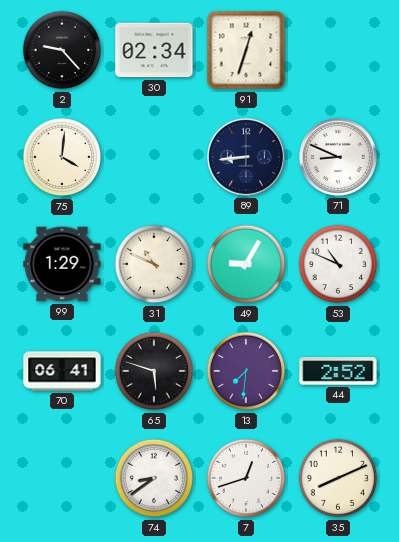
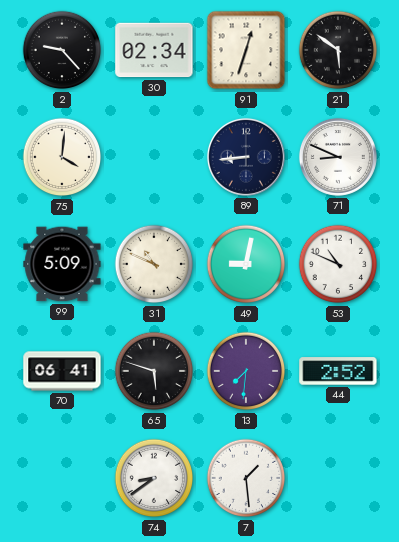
21: none -> 5:51 (338, 50)
99: 1:29 -> 5:09 (62, 264)
49: 9:05 -> 9:02 (246, 264)
7: 12:42 -> 1:29 (246, 478)
35: 8:11 -> none (338, 478)
